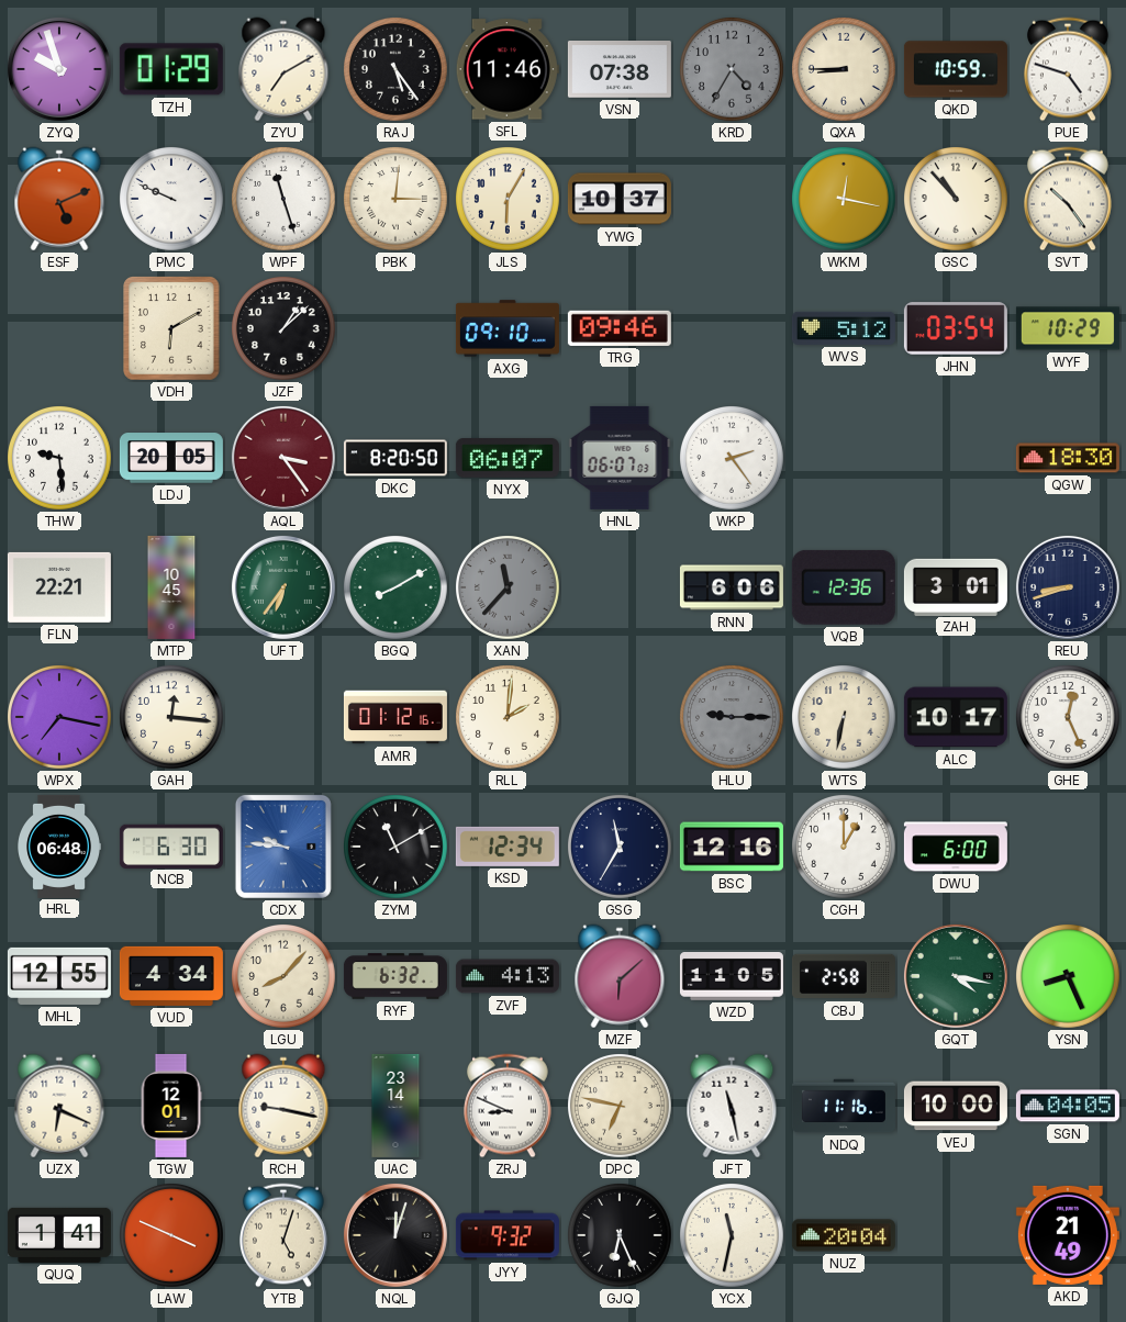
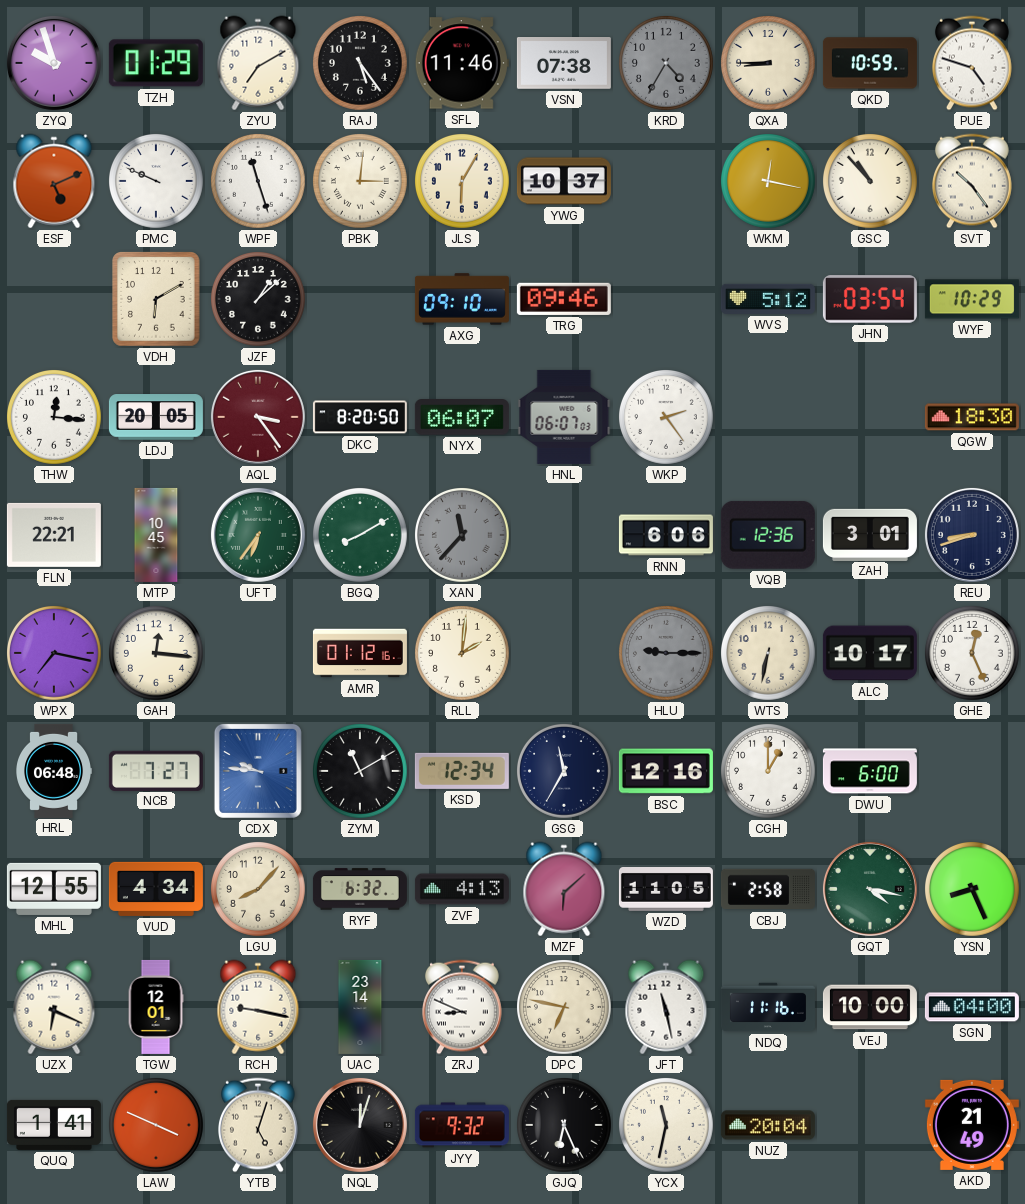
THW: 9:29 -> 12:16 (55, 418)
NCB: 6:30 -> 7:27 (156, 770)
SGN: 04:05 -> 04:00 (972, 1007)
